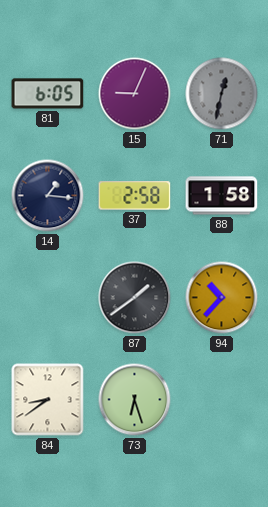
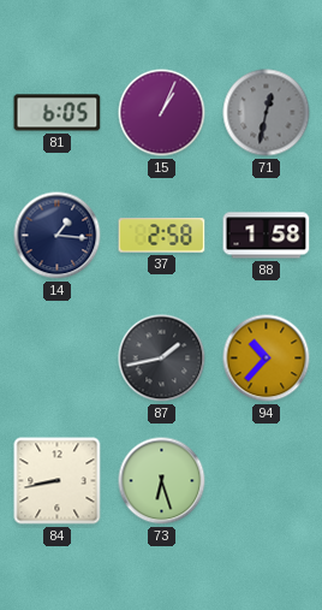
15: 9:04 -> 1:04 (162, 113)
87: 1:39 -> 1:43 (162, 359)
84: 8:39 -> 8:43 (58, 481)
